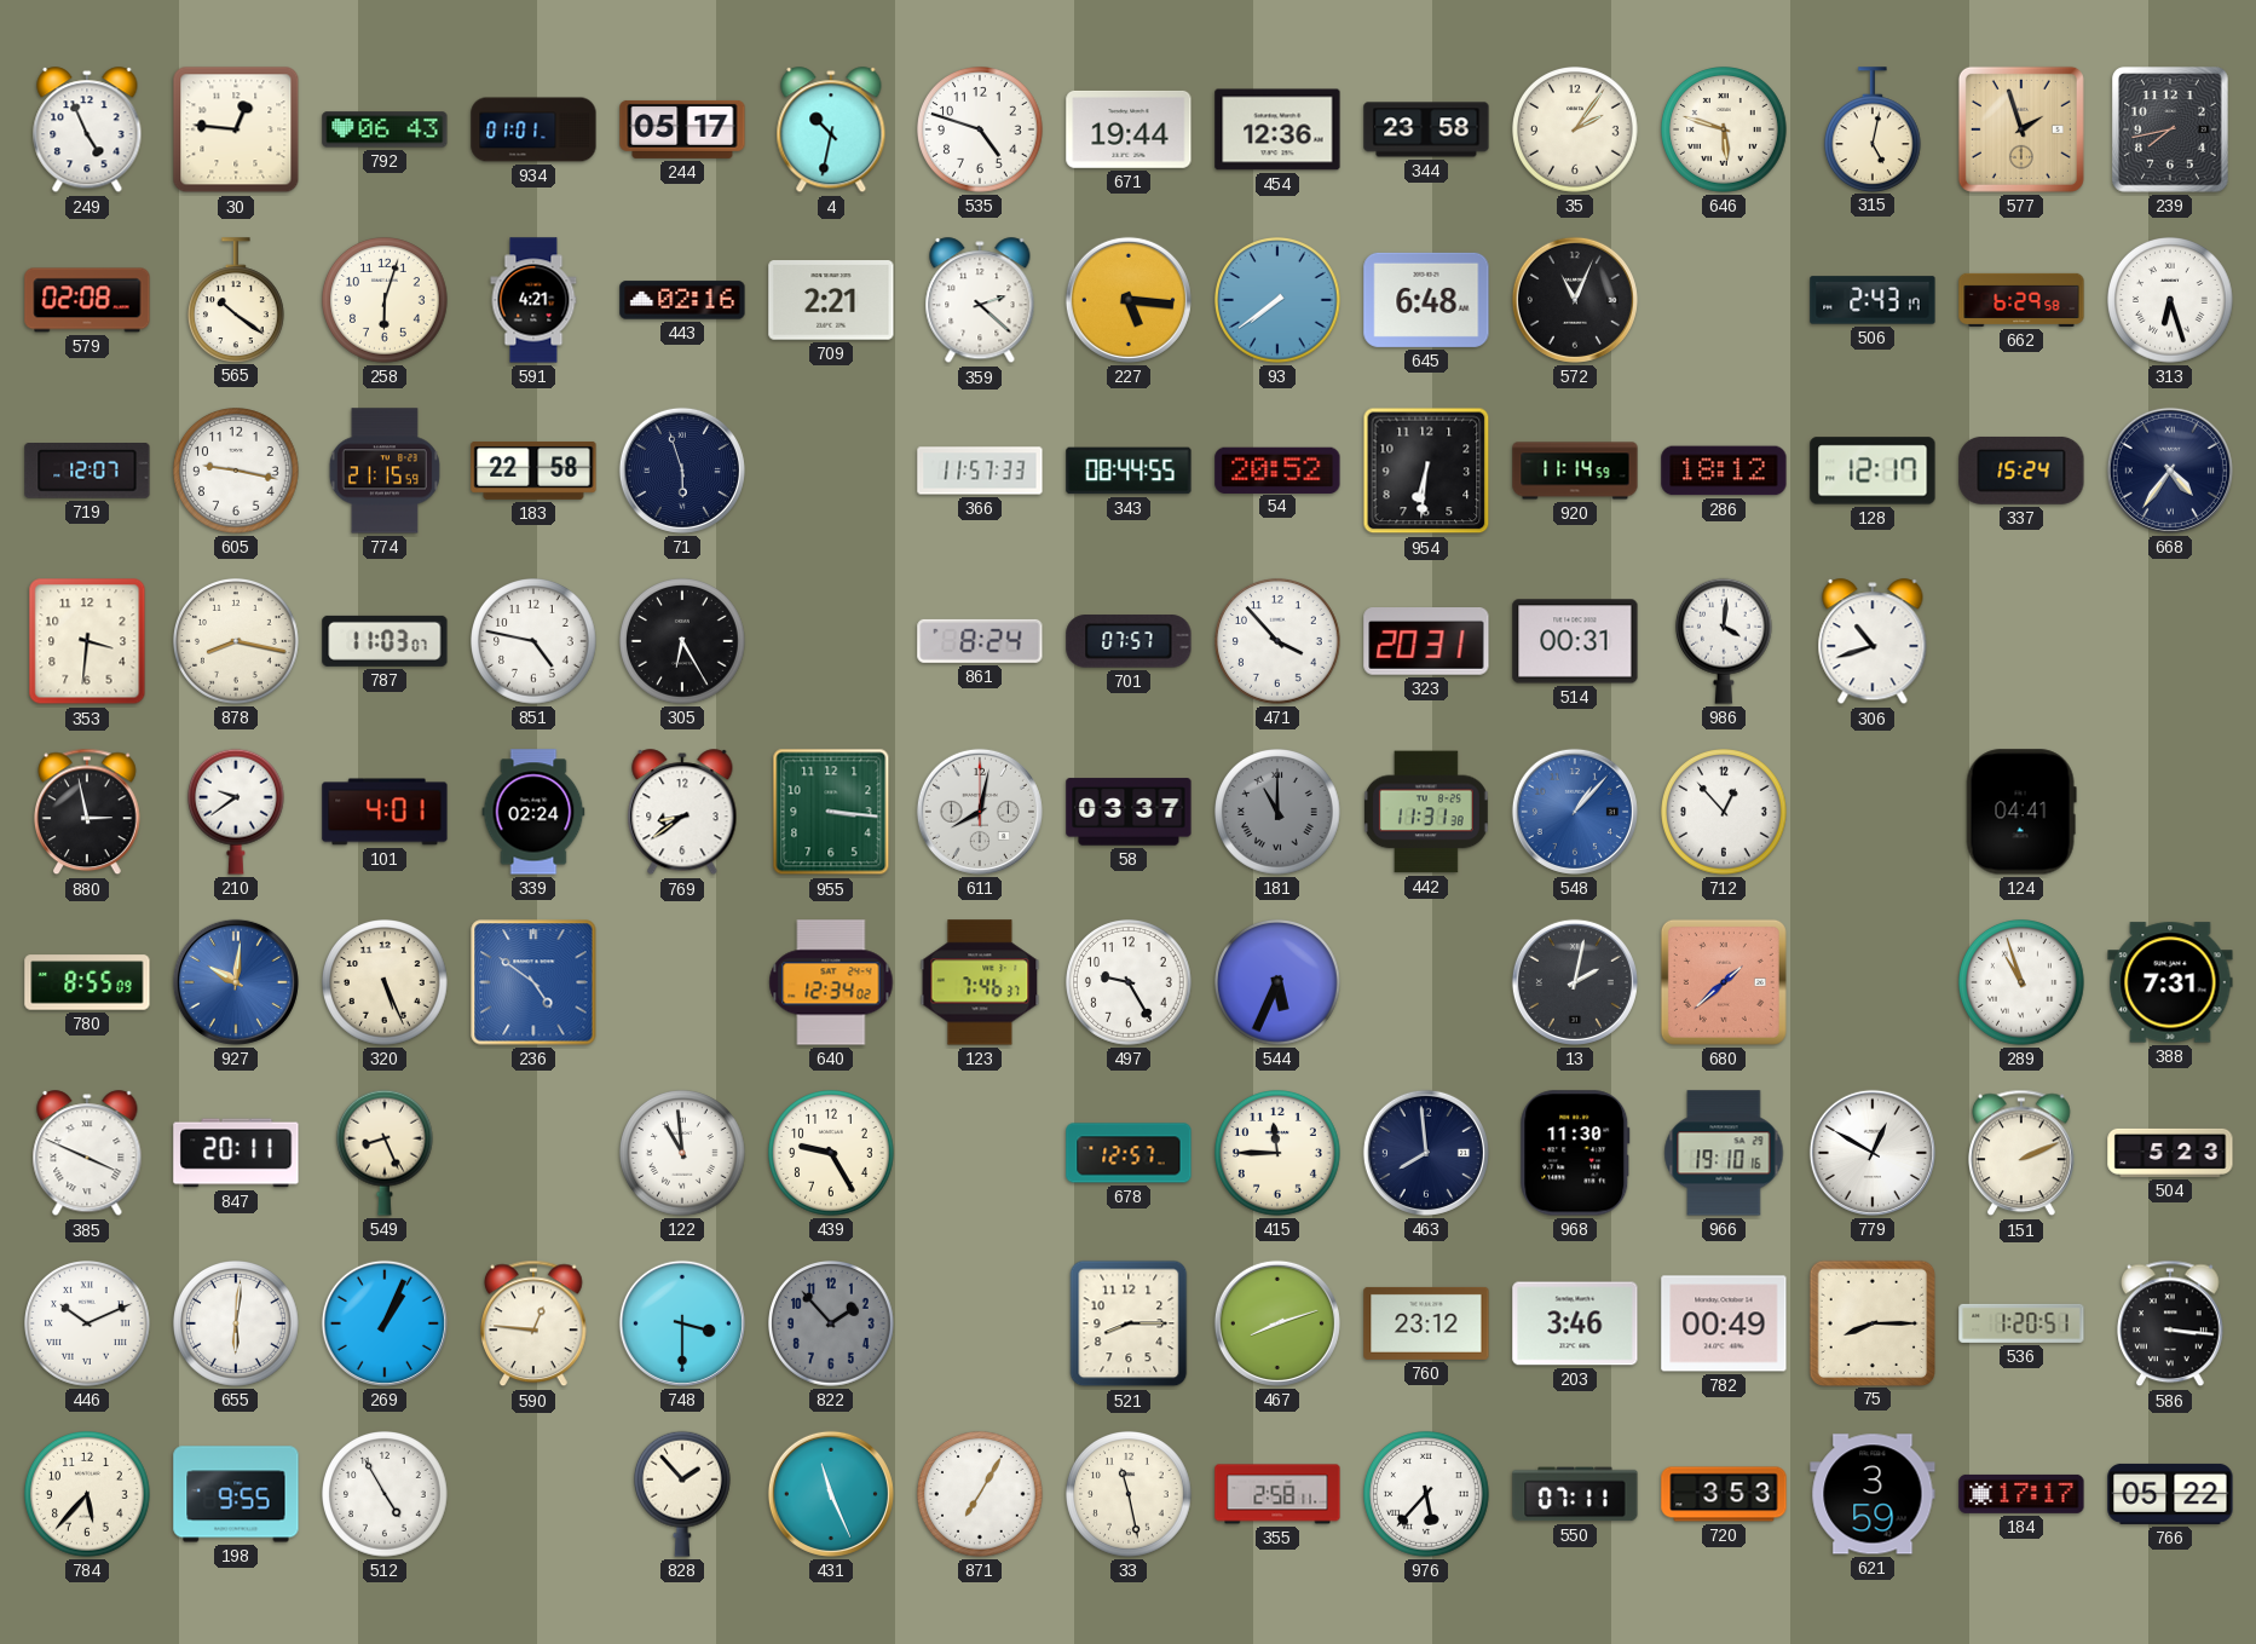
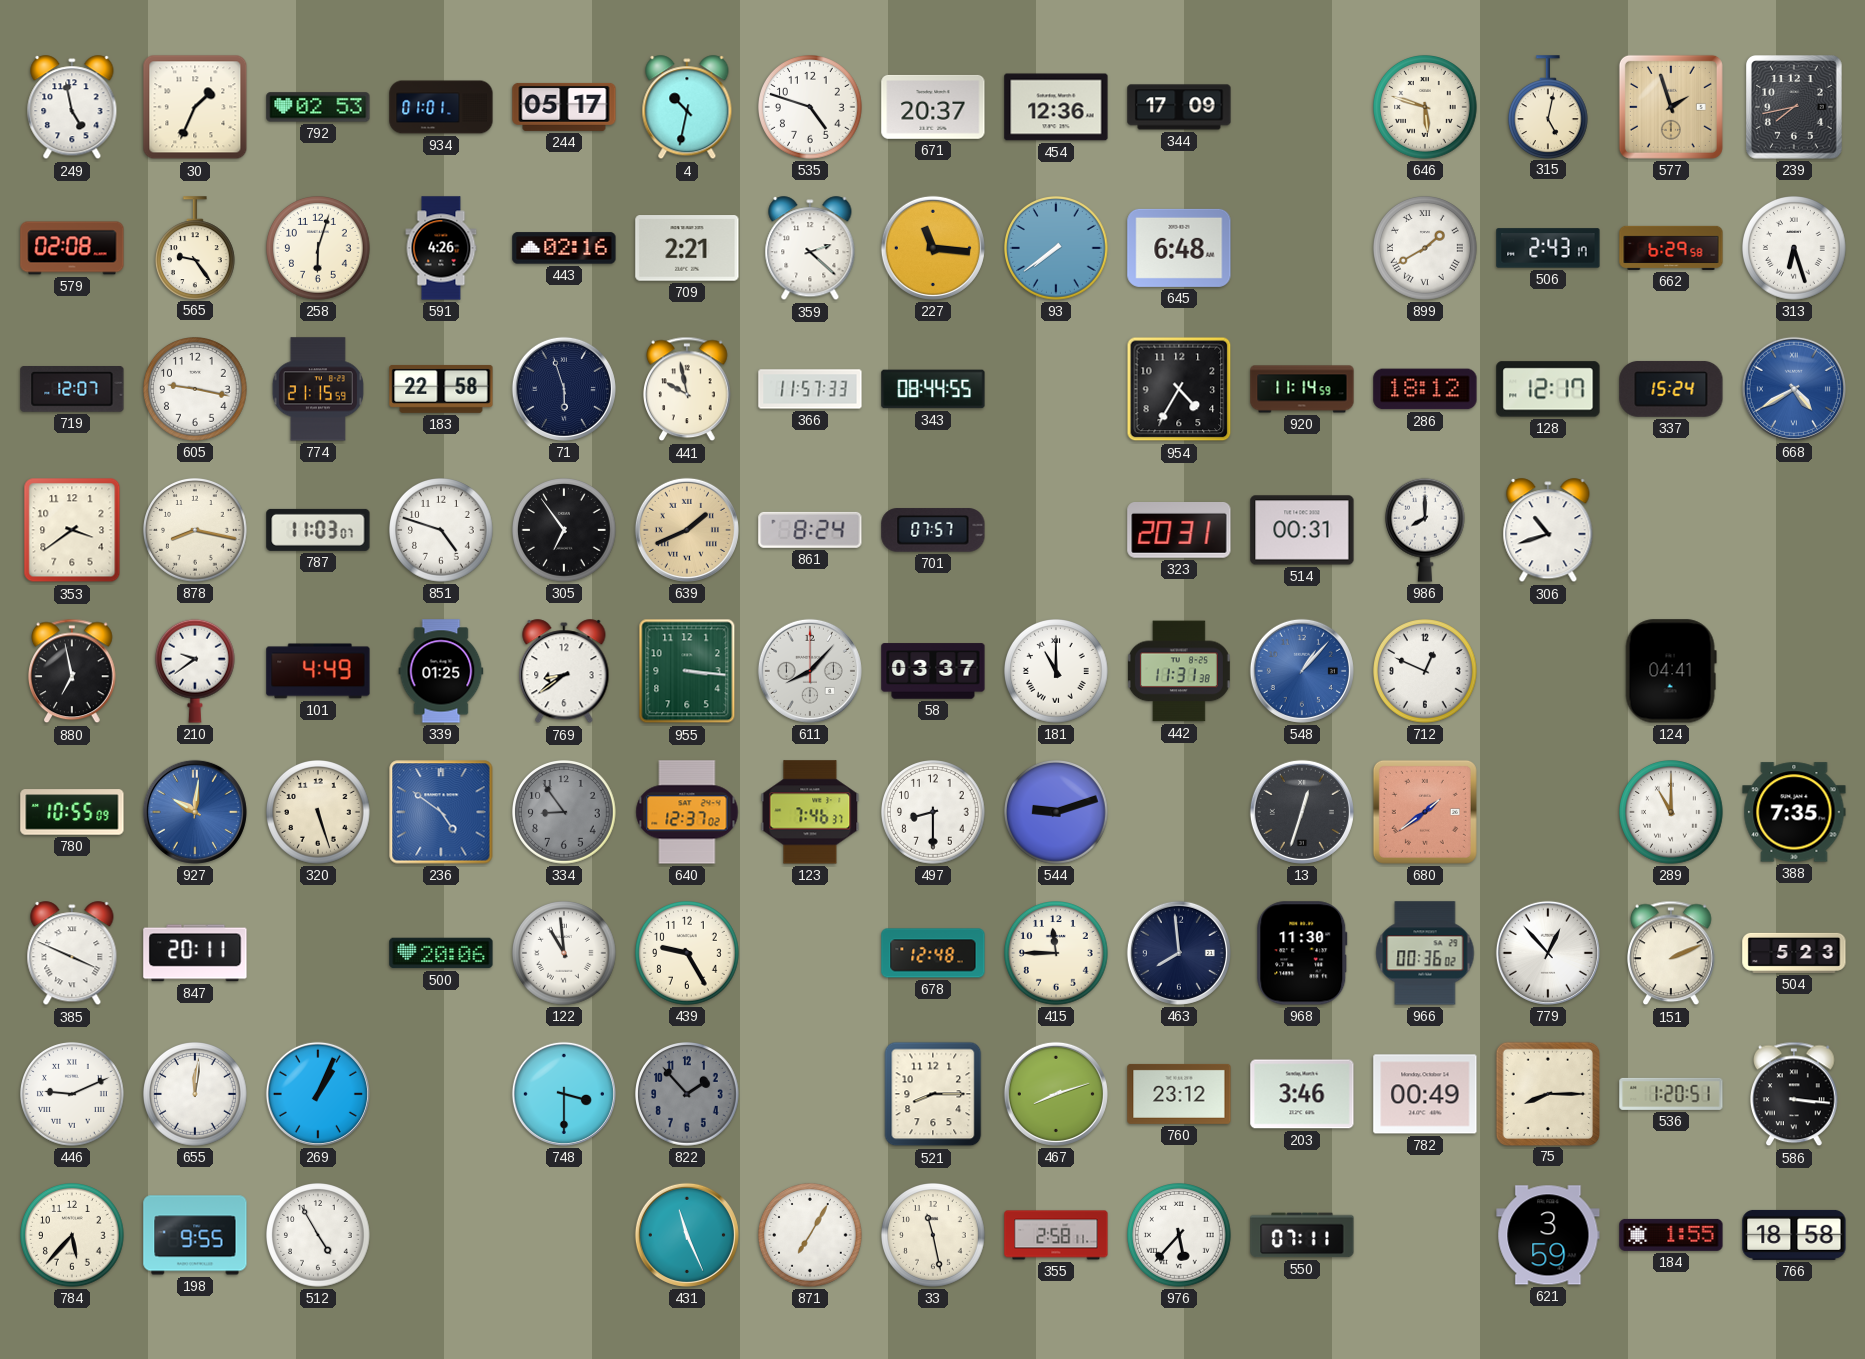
249: 4:56 -> 4:58 (72, 108)
30: 12:46 -> 1:34 (195, 107)
792: 06:43 -> 02:53 (318, 107)
671: 19:44 -> 20:37 (933, 107)
344: 23:58 -> 17:09 (1179, 107)
35: 2:06 -> none (1576, 131)
565: 10:21 -> 9:24 (195, 248)
591: 4:21 -> 4:26 (441, 248)
227: 5:16 -> 11:16 (933, 248)
572: 11:04 -> none (1575, 300)
899: none -> 1:40 (1426, 249)
441: none -> 9:58 (688, 389)
54: 20:52 -> none (1277, 469)
954: 6:31 -> 4:35 (1179, 389)
668: 4:36 -> 4:40 (1794, 389)
668 dial: navy -> blue (1794, 389)
353: 3:31 -> 3:39 (72, 530)
851: 4:47 -> 4:48 (442, 531)
305: 6:25 -> 6:54 (565, 531)
639: none -> 1:41 (687, 530)
471: 3:53 -> none (1279, 642)
986: 4:01 -> 8:00 (1425, 530)
880: 2:58 -> 6:58 (73, 671)
101: 4:01 -> 4:49 (318, 671)
339: 02:24 -> 01:25 (441, 671)
611: 8:02 -> 8:07 (810, 671)
181 dial: grey -> white (1057, 672)
712: 12:53 -> 12:49 (1426, 672)
780: 8:55 -> 10:55 (72, 812)
320: 5:26 -> 5:27 (319, 813)
334: none -> 8:54 (565, 813)
640: 12:34 -> 12:37 (687, 812)
497: 9:25 -> 8:30 (934, 813)
544: 5:34 -> 9:12 (1057, 813)
13: 2:02 -> 12:33 (1302, 812)
680: 1:38 -> 1:39 (1425, 812)
289: 10:57 -> 11:00 (1672, 813)
388: 7:31 -> 7:35 (1794, 812)
549: 8:26 -> none (385, 1153)
500: none -> 20:06 (441, 953)
678: 12:57 -> 12:48 (933, 953)
966: 19:10 -> 00:36 (1425, 953)
779: 12:50 -> 12:53 (1548, 953)
446: 10:11 -> 9:11 (73, 1095)
655: 6:01 -> 12:01 (196, 1095)
590: 12:46 -> none (535, 1323)
828: 1:53 -> none (682, 1494)
720: 3:53 -> none (1724, 1494)
184: 17:17 -> 1:55 (1671, 1235)
766: 05:22 -> 18:58 (1794, 1235)
